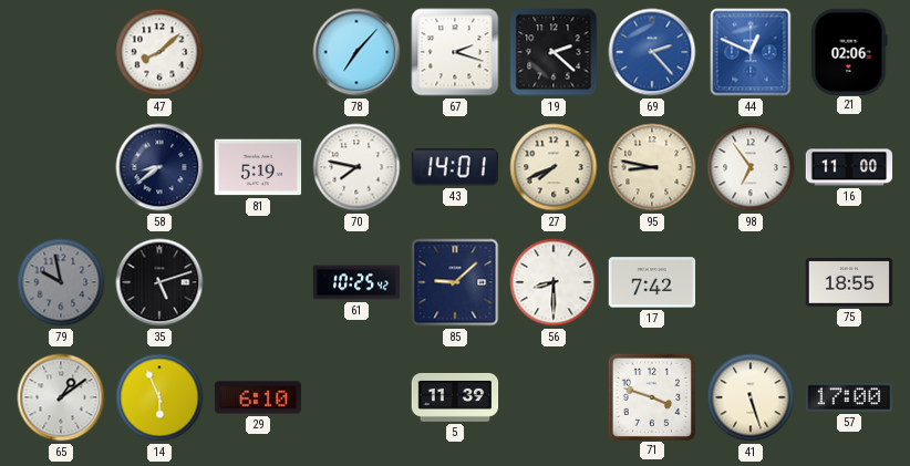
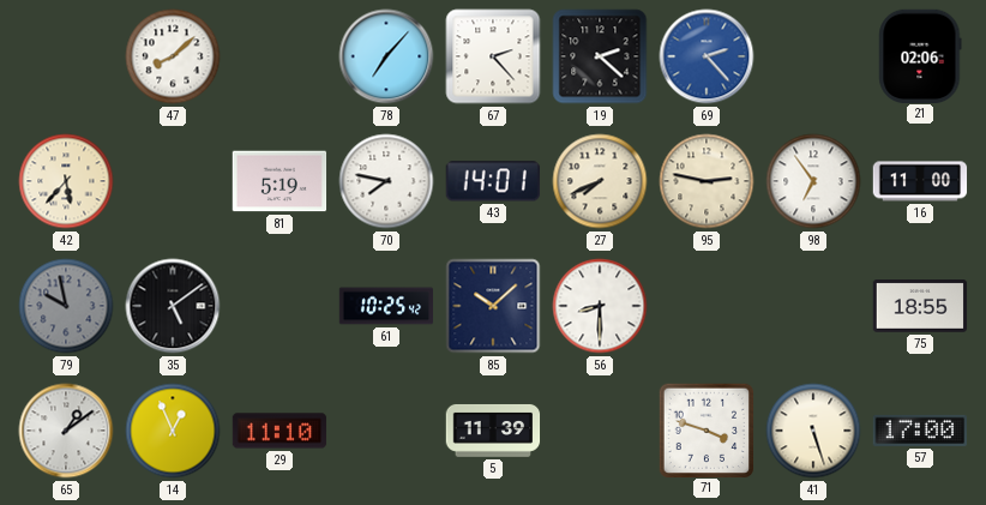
67: 2:18 -> 2:23 (493, 56)
44: 12:49 -> none (751, 52)
42: none -> 5:37 (66, 181)
58: 8:39 -> none (159, 167)
95: 8:47 -> 2:47 (707, 181)
35: 5:12 -> 5:09 (173, 306)
85: 9:08 -> 10:08 (493, 306)
17: 7:42 -> none (652, 282)
14: 5:56 -> 12:56 (173, 431)
29: 6:10 -> 11:10 (279, 431)
